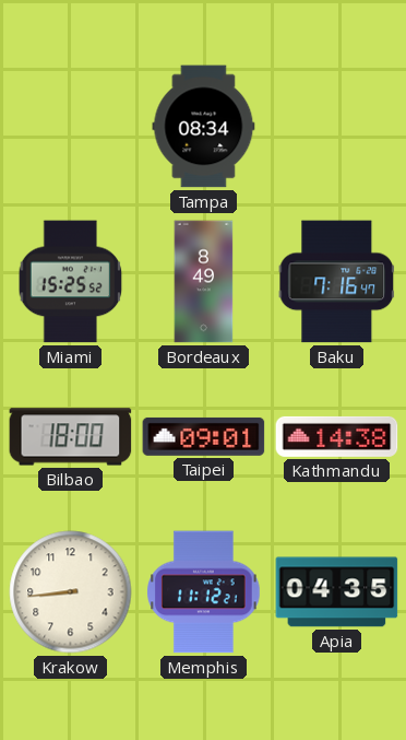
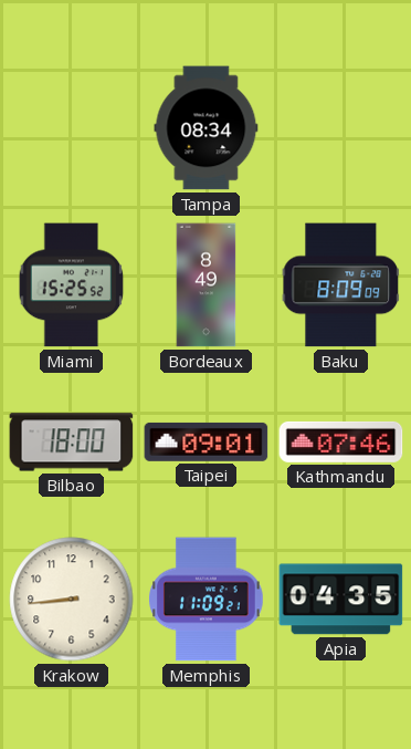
Baku: 7:16 -> 8:09 (341, 285)
Kathmandu: 14:38 -> 07:46 (341, 441)
Memphis: 11:12 -> 11:09 (207, 600)
